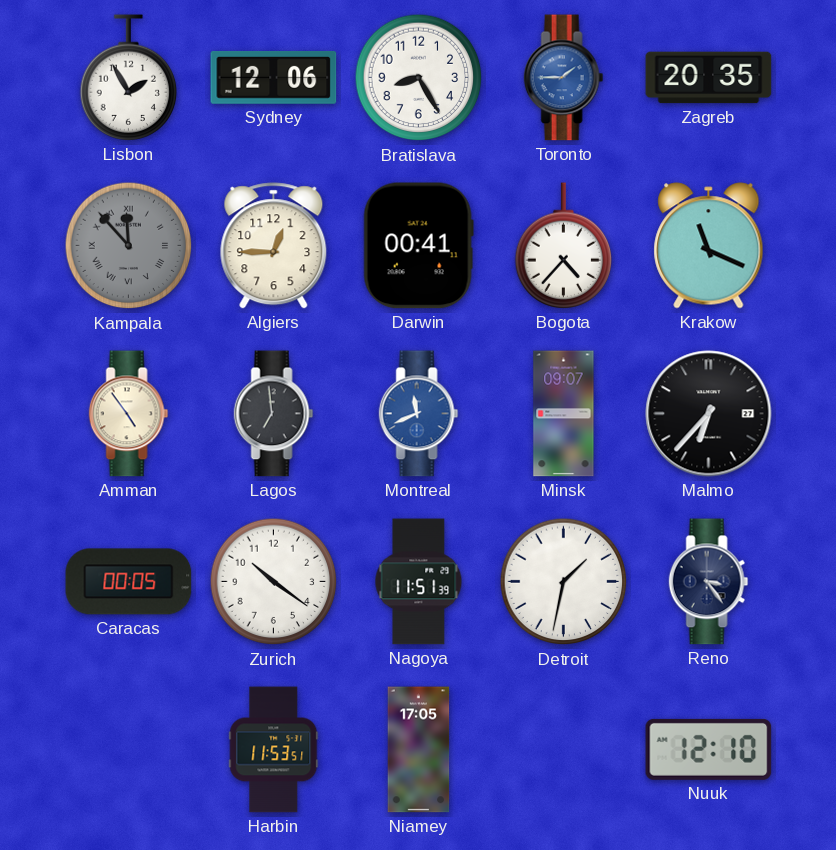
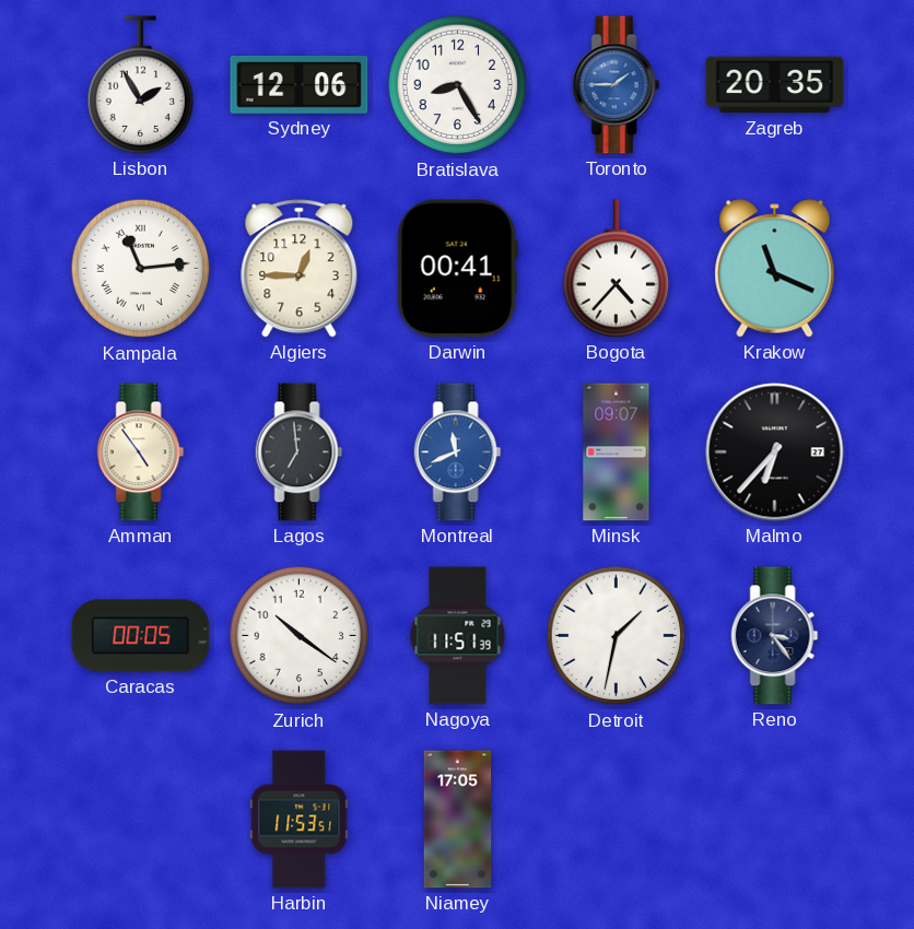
Kampala: 11:53 -> 11:14 (141, 269)
Kampala dial: grey -> white (141, 269)
Nuuk: 12:10 -> none (709, 749)
